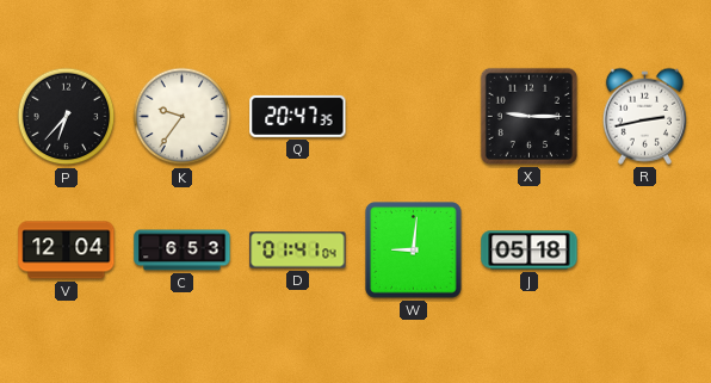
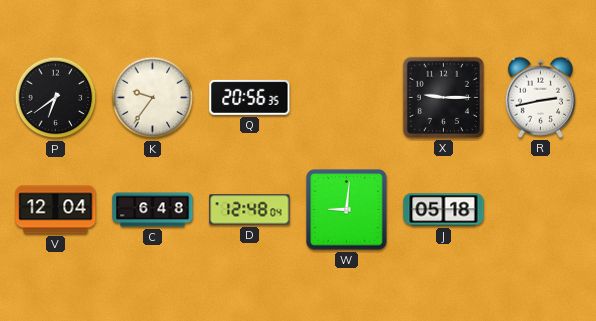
P: 6:37 -> 6:39 (56, 98)
Q: 20:47 -> 20:56 (250, 97)
C: 6:53 -> 6:48 (153, 210)
D: 01:41 -> 12:48 (250, 210)
